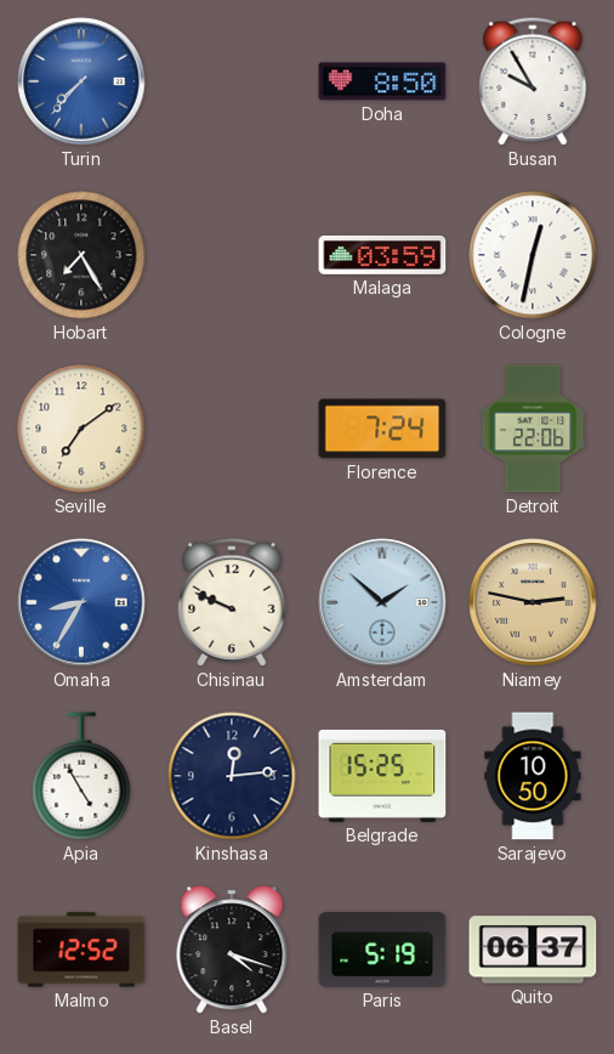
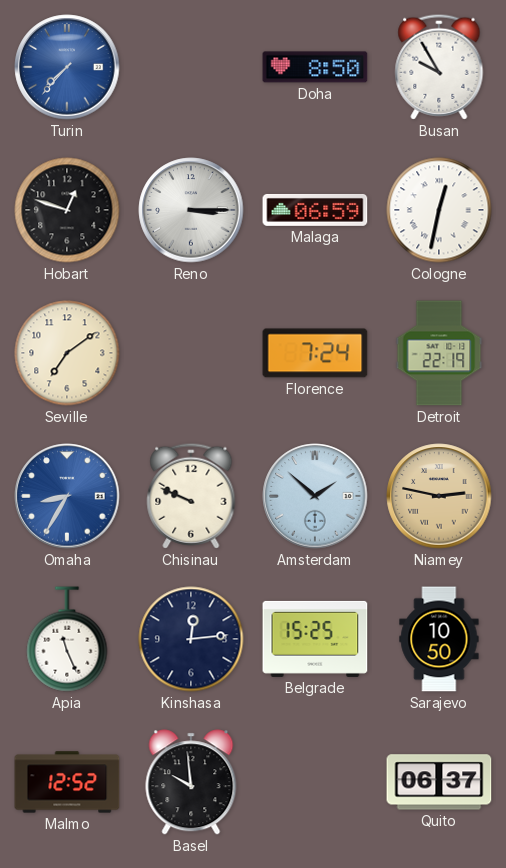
Hobart: 7:25 -> 12:48 (67, 210)
Reno: none -> 3:15 (191, 210)
Malaga: 03:59 -> 06:59 (315, 210)
Detroit: 22:06 -> 22:19 (439, 353)
Apia: 4:55 -> 11:26 (67, 639)
Basel: 4:18 -> 9:59 (191, 782)
Paris: 5:19 -> none (382, 950)
